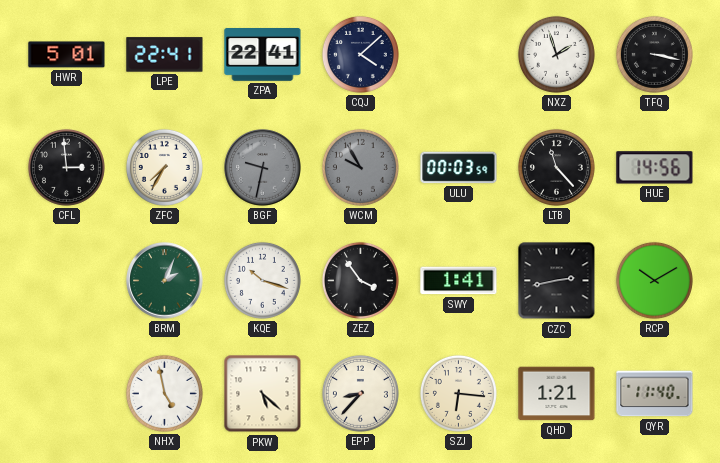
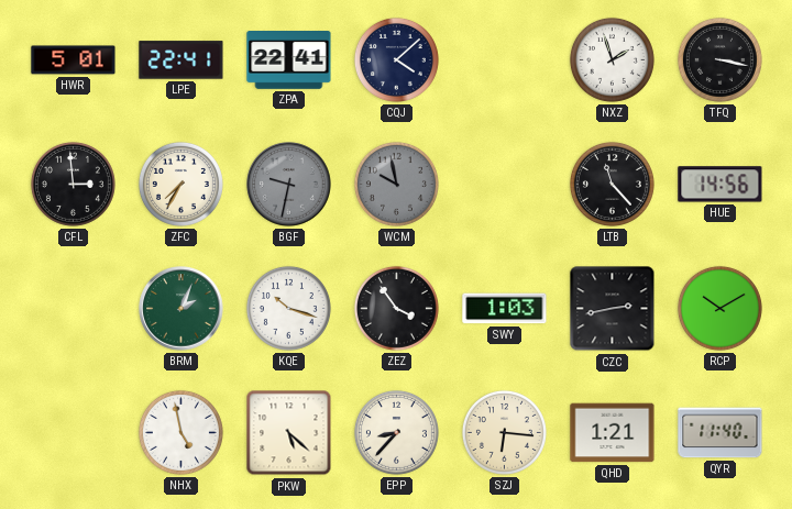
WCM: 9:55 -> 9:58 (396, 184)
ULU: 00:03 -> none (459, 168)
SWY: 1:41 -> 1:03 (505, 309)
